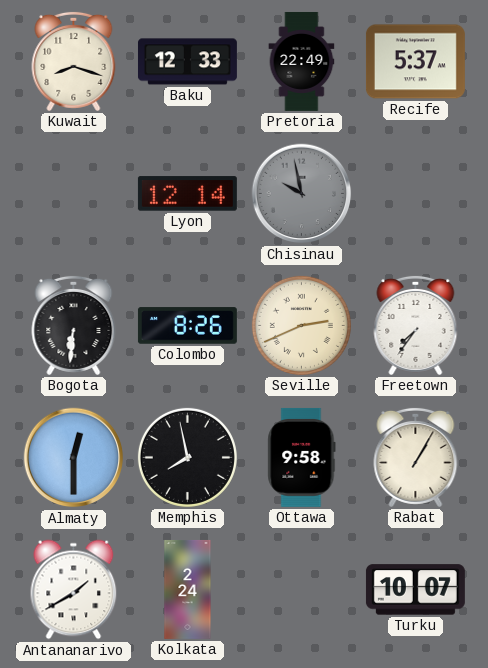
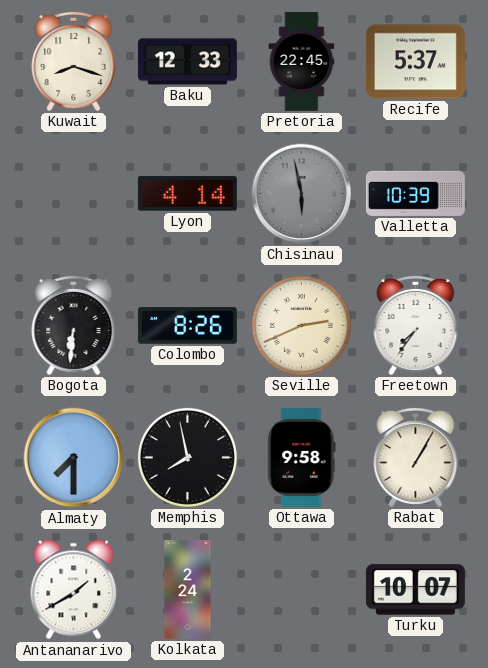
Pretoria: 22:49 -> 22:45 (302, 61)
Lyon: 12:14 -> 4:14 (187, 194)
Chisinau: 9:58 -> 5:58 (302, 194)
Valletta: none -> 10:39 (415, 193)
Almaty: 12:30 -> 7:30 (74, 458)
